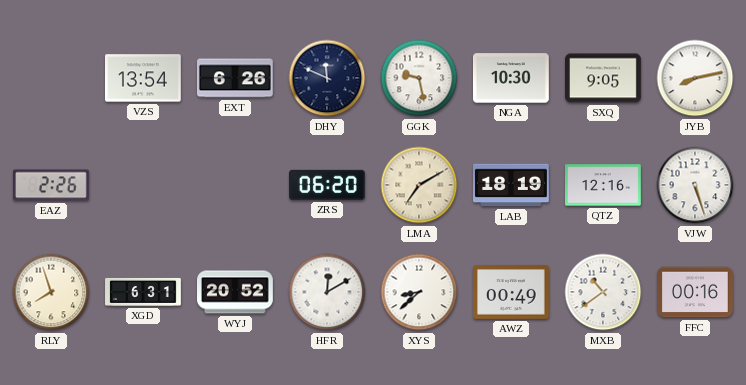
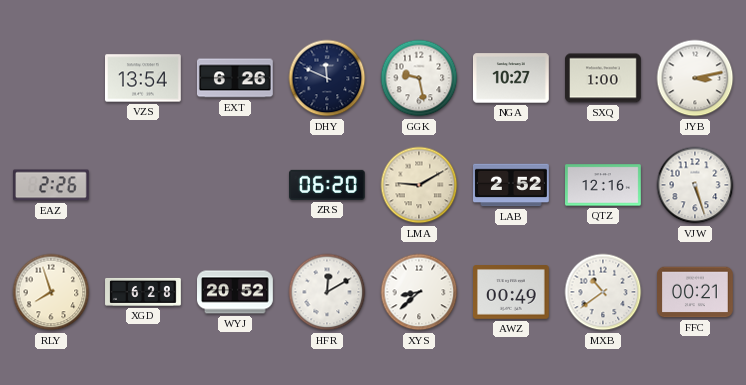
NGA: 10:30 -> 10:27 (512, 78)
SXQ: 9:05 -> 1:00 (604, 78)
JYB: 8:13 -> 3:13 (695, 78)
LMA: 7:10 -> 9:10 (419, 185)
LAB: 18:19 -> 2:52 (512, 185)
XGD: 6:31 -> 6:28 (143, 292)
FFC: 00:16 -> 00:21 (696, 292)
